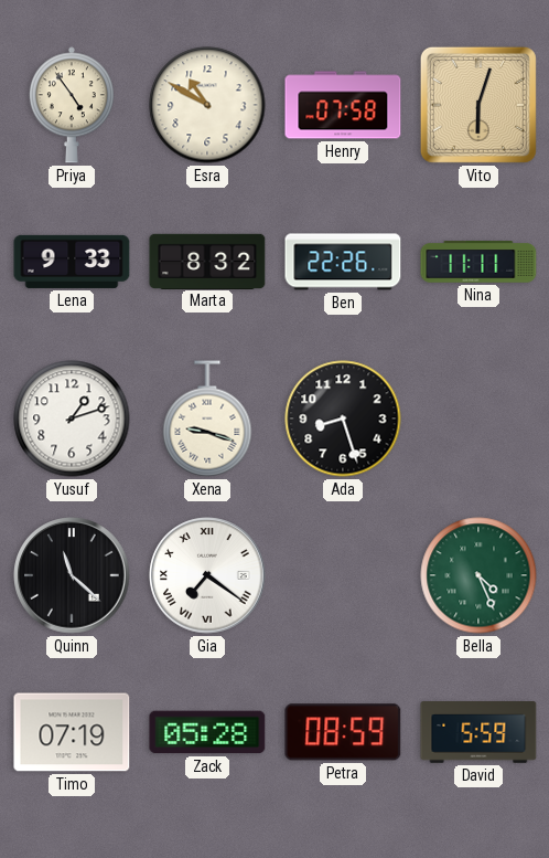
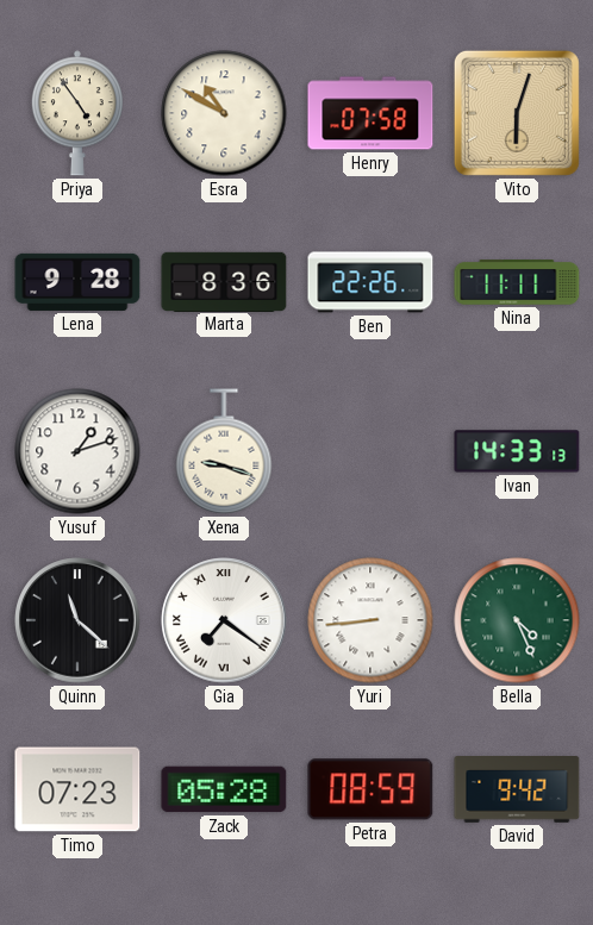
Lena: 9:33 -> 9:28 (77, 282)
Marta: 8:32 -> 8:36 (224, 281)
Ada: 8:27 -> none (343, 419)
Ivan: none -> 14:33 (517, 451)
Yuri: none -> 8:44 (370, 620)
Timo: 07:19 -> 07:23 (77, 789)
David: 5:59 -> 9:42 (517, 790)
